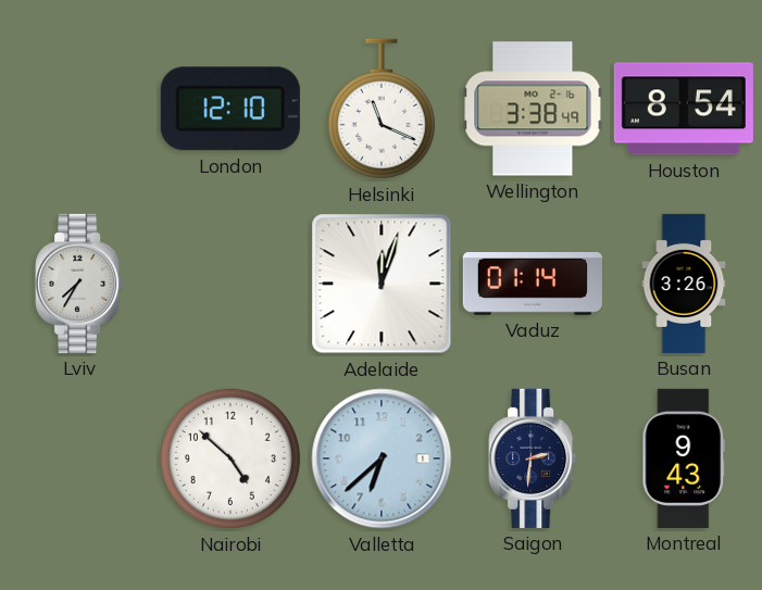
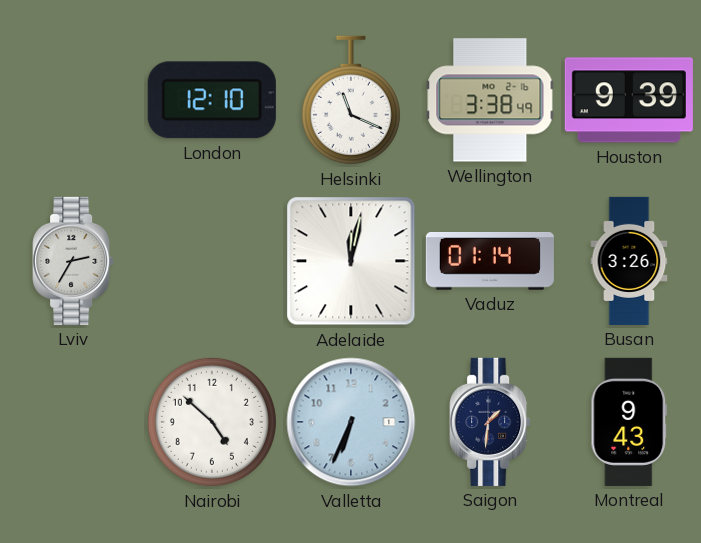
Houston: 8:54 -> 9:39 (629, 100)
Lviv: 7:35 -> 2:35 (73, 261)
Adelaide: 12:03 -> 12:02 (351, 261)
Valletta: 6:38 -> 6:34 (351, 422)
Saigon: 2:31 -> 1:31 (490, 422)
